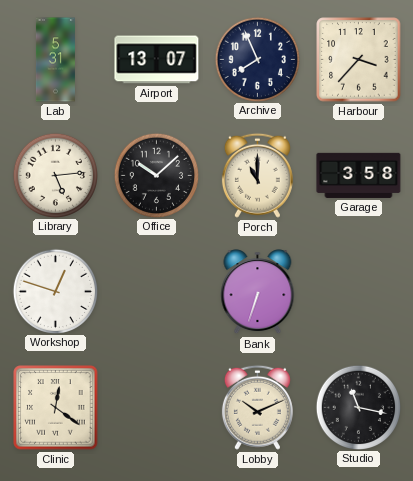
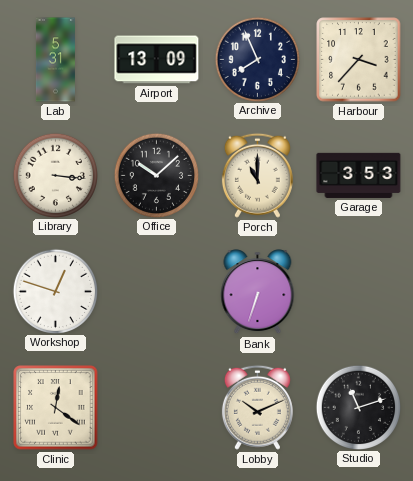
Airport: 13:07 -> 13:09 (157, 60)
Library: 5:14 -> 3:16 (55, 175)
Garage: 3:58 -> 3:53 (359, 175)
Studio: 11:17 -> 11:12 (358, 407)
